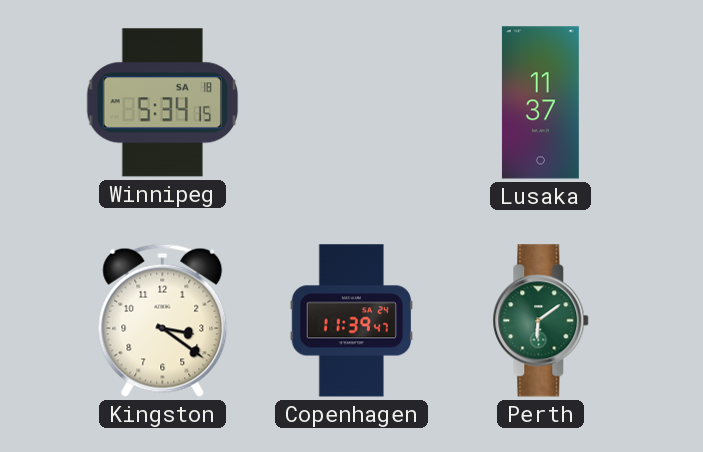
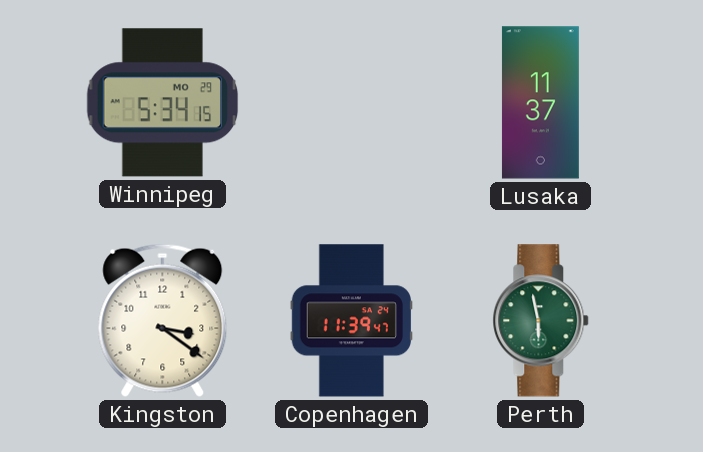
Winnipeg date: SA 18 -> MO 29 (163, 103)
Perth: 6:09 -> 5:58 (541, 321)
